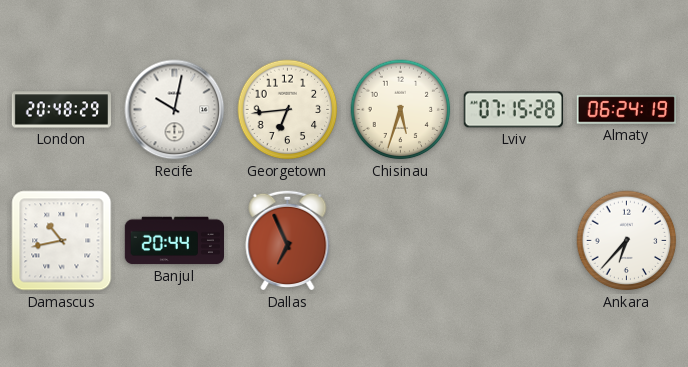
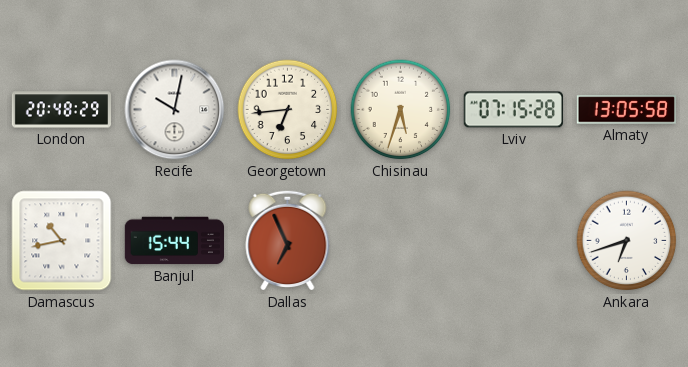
Almaty: 06:24 -> 13:05 (626, 110)
Banjul: 20:44 -> 15:44 (174, 241)
Ankara: 6:37 -> 6:42 (627, 241)
